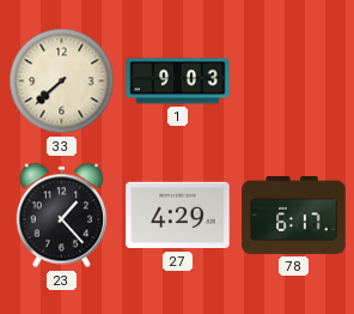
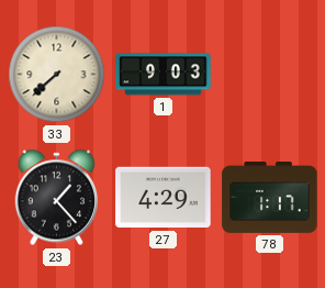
78: 6:17 -> 1:17 (270, 198)
